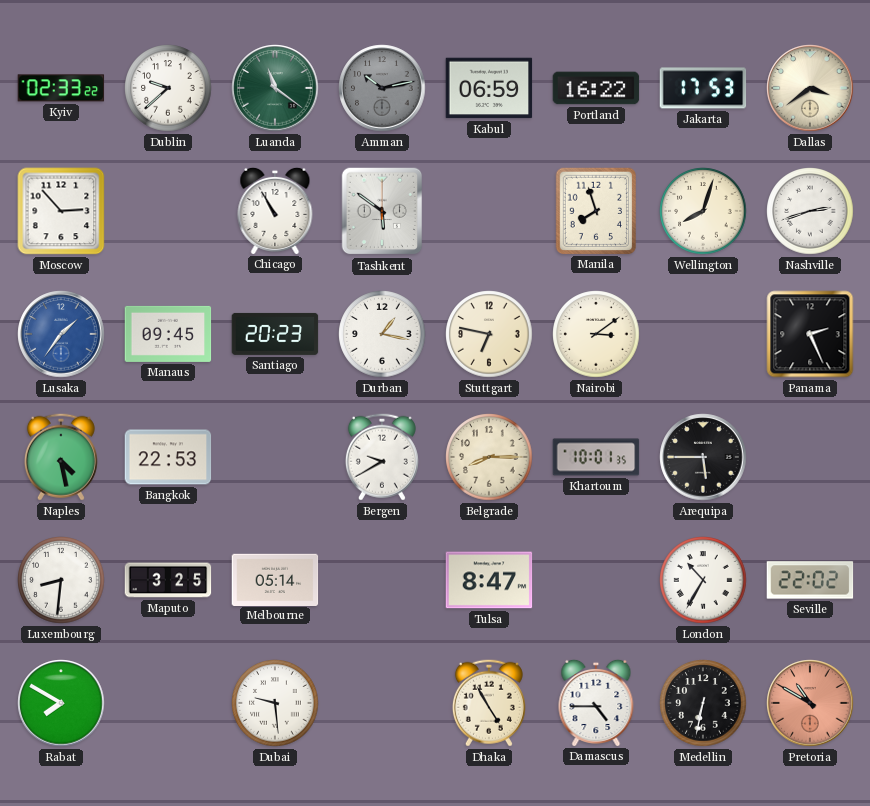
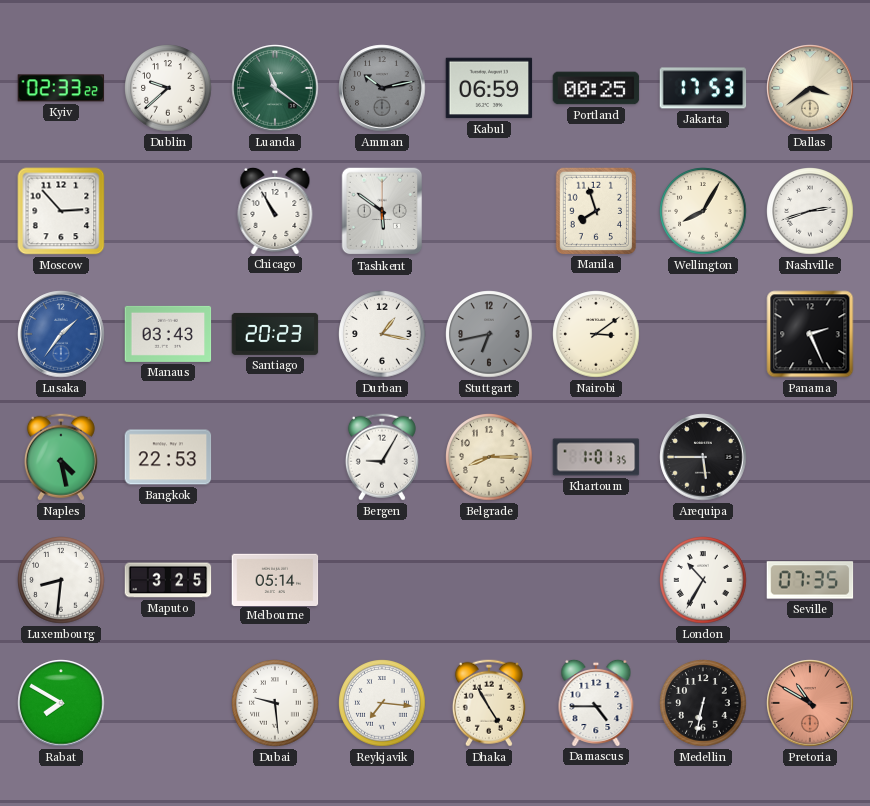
Portland: 16:22 -> 00:25 (596, 88)
Wellington: 8:03 -> 8:05 (703, 211)
Manaus: 09:45 -> 03:43 (168, 334)
Stuttgart: 6:47 -> 6:43 (489, 334)
Stuttgart dial: cream -> grey (489, 334)
Bergen: 9:40 -> 9:05 (382, 457)
Khartoum: 10:01 -> 1:01 (596, 457)
Tulsa: 8:47 -> none (489, 580)
Seville: 22:02 -> 07:35 (810, 580)
Reykjavik: none -> 7:16 (382, 703)
